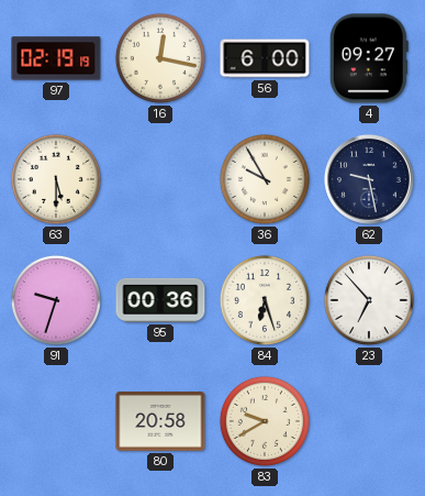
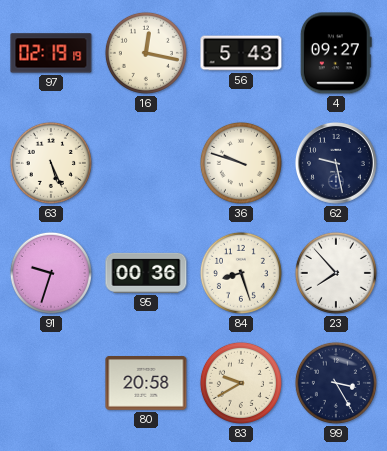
56: 6:00 -> 5:43 (241, 53)
63: 5:30 -> 5:26 (51, 163)
36: 9:55 -> 9:48 (241, 163)
84: 6:27 -> 8:27 (241, 273)
23: 6:53 -> 7:53 (336, 273)
99: none -> 3:25 (336, 383)
